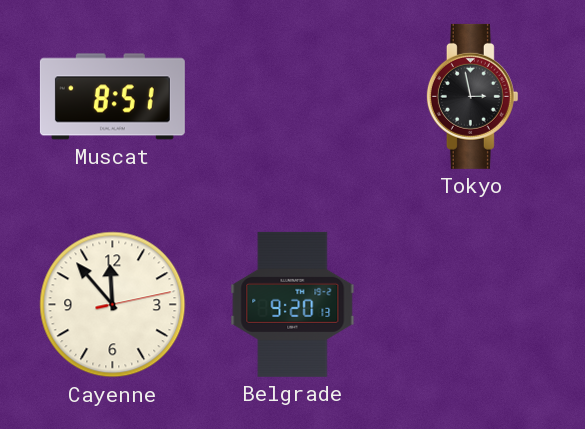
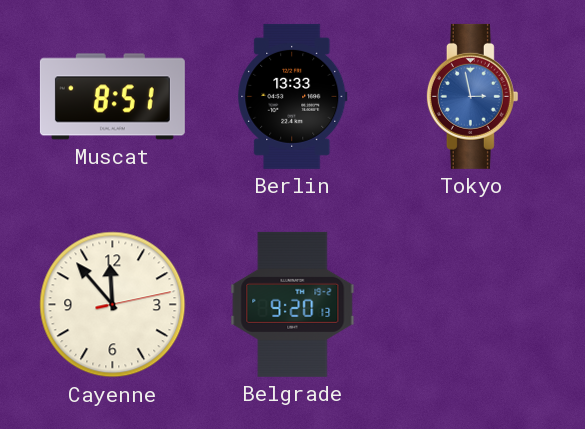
Berlin: none -> 13:33 (293, 96)
Tokyo dial: black -> blue (472, 96)
